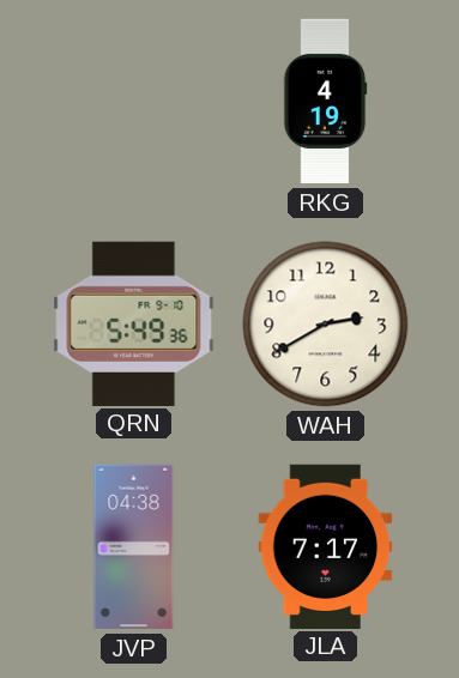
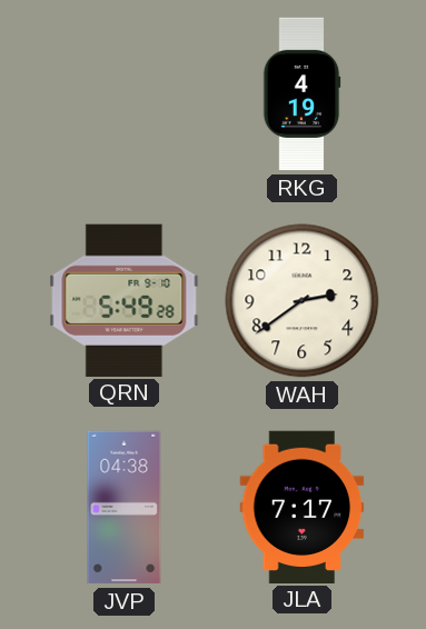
QRN: 5:49:36 -> 5:49:28 (125, 300)
WAH: 2:40 -> 2:39 (303, 301)
